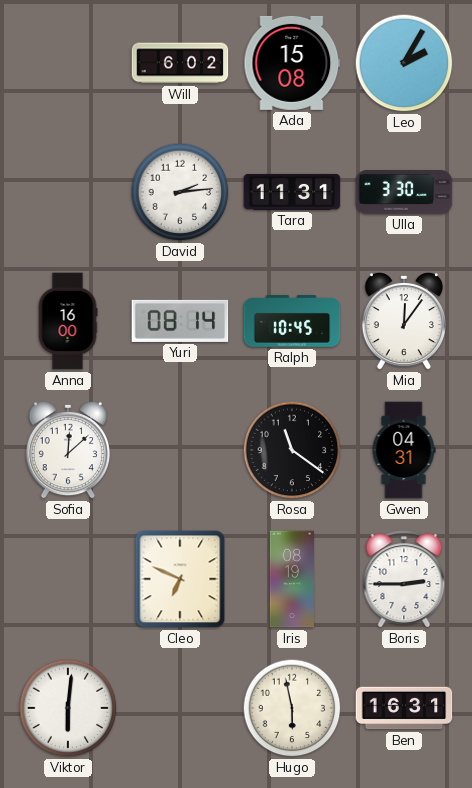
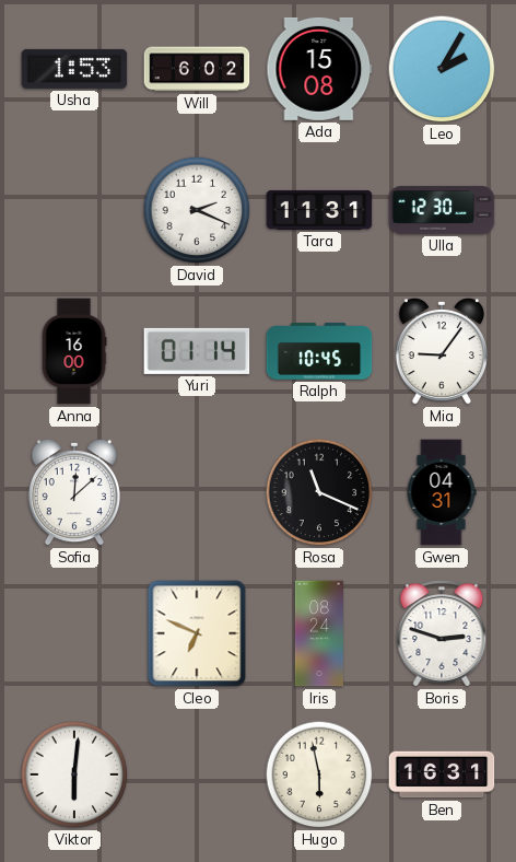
Usha: none -> 1:53 (74, 69)
David: 2:14 -> 2:19 (197, 210)
Ulla: 3:30 -> 12:30 (442, 210)
Yuri: 08:14 -> 01:14 (197, 351)
Mia: 12:06 -> 9:06 (442, 351)
Rosa: 11:21 -> 11:19 (319, 492)
Iris: 08:19 -> 08:24 (318, 633)
Boris: 2:45 -> 2:48 (442, 633)
